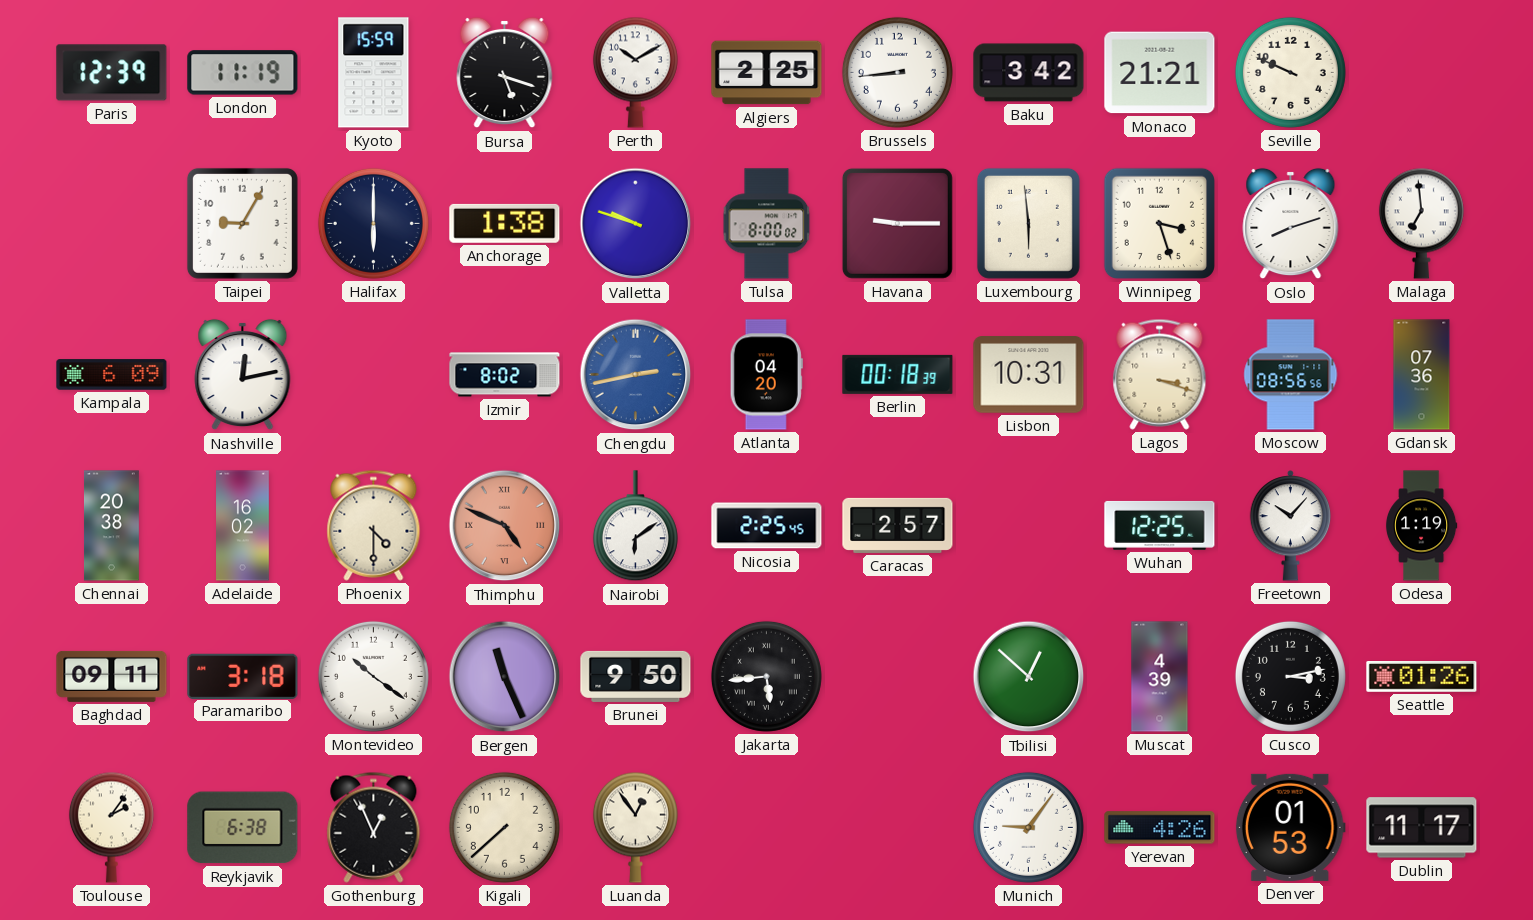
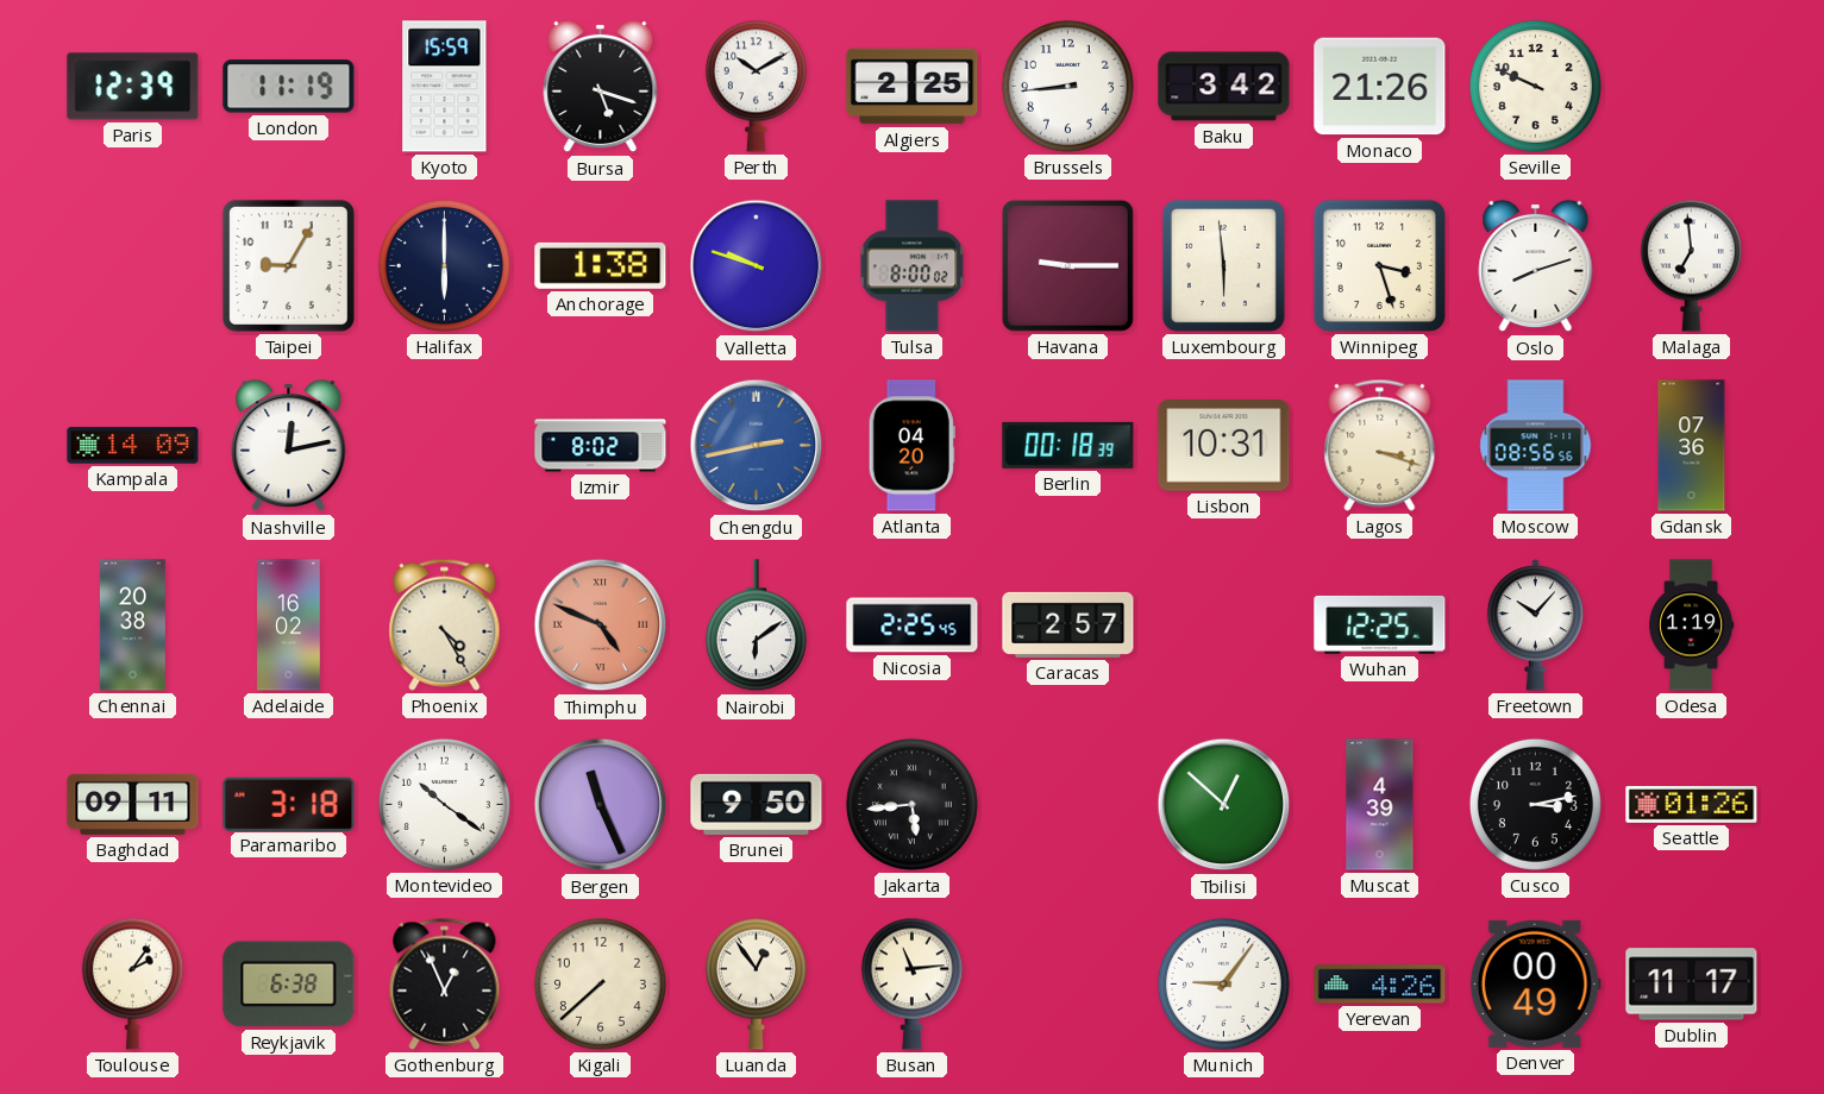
Monaco: 21:21 -> 21:26 (1380, 87)
Kampala: 6:09 -> 14:09 (133, 446)
Phoenix: 4:30 -> 4:25 (445, 624)
Busan: none -> 11:14 (911, 983)
Denver: 01:53 -> 00:49 (1535, 983)
